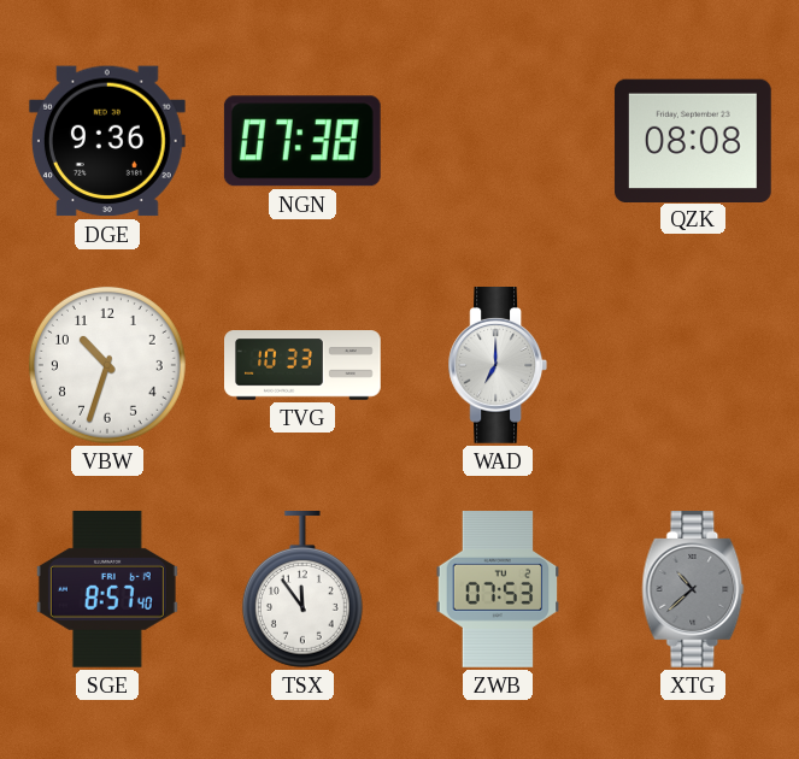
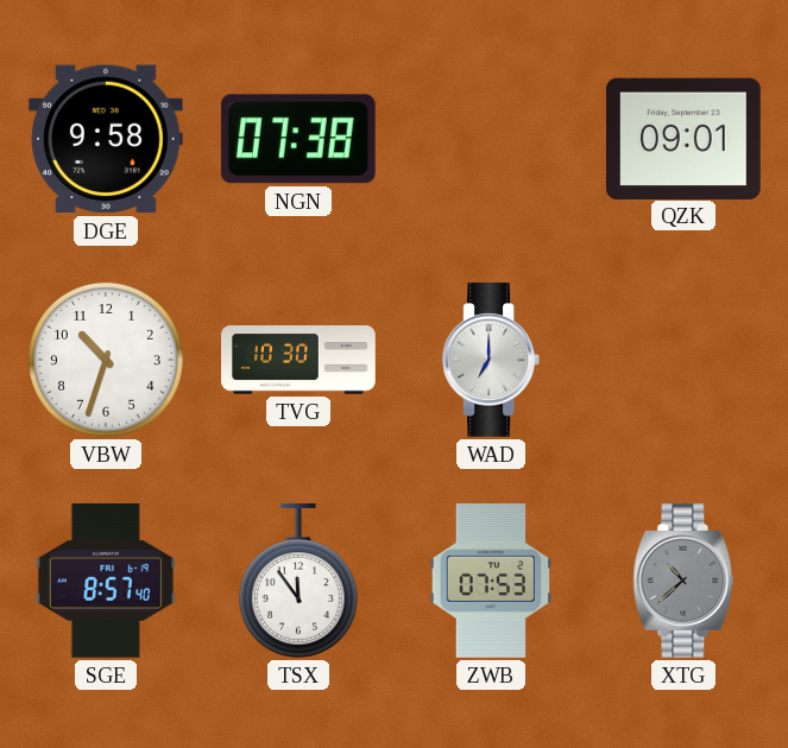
DGE: 9:36 -> 9:58 (106, 139)
QZK: 08:08 -> 09:01 (683, 138)
TVG: 10:33 -> 10:30 (298, 360)
